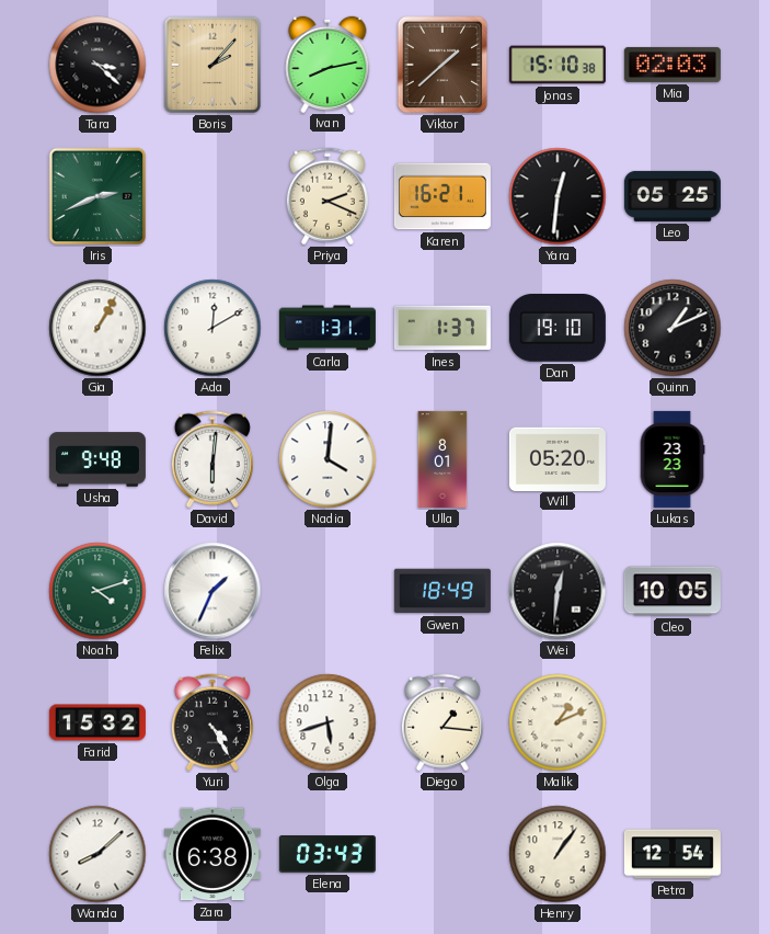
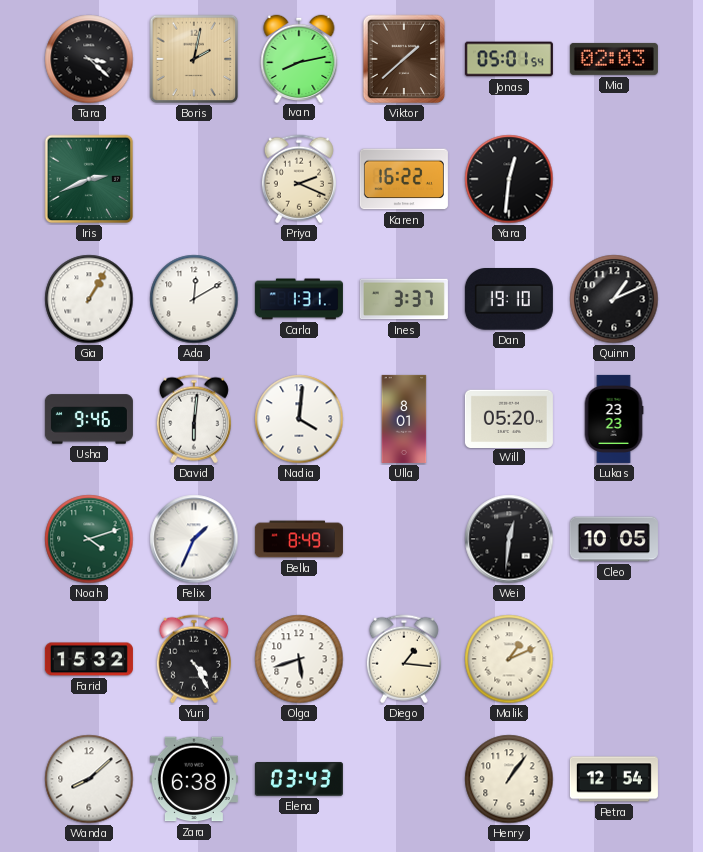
Boris: 2:07 -> 2:02 (194, 59)
Jonas: 15:10 -> 05:01 (509, 59)
Karen: 16:21 -> 16:22 (404, 179)
Leo: 05:25 -> none (673, 196)
Ines: 1:37 -> 3:37 (404, 299)
Usha: 9:48 -> 9:46 (89, 419)
Bella: none -> 8:49 (299, 539)
Gwen: 18:49 -> none (443, 591)
